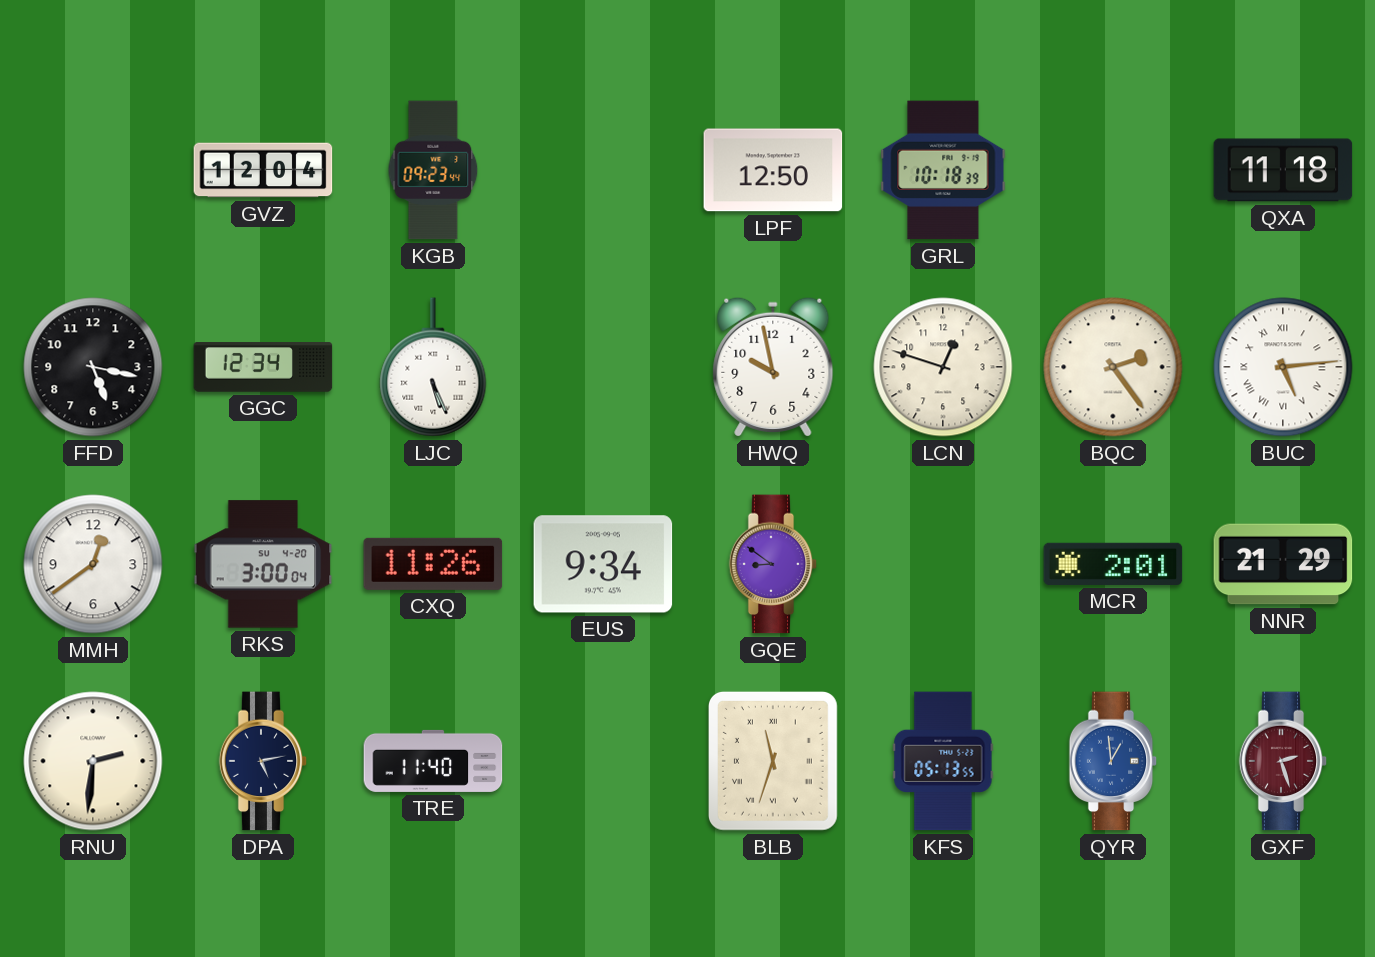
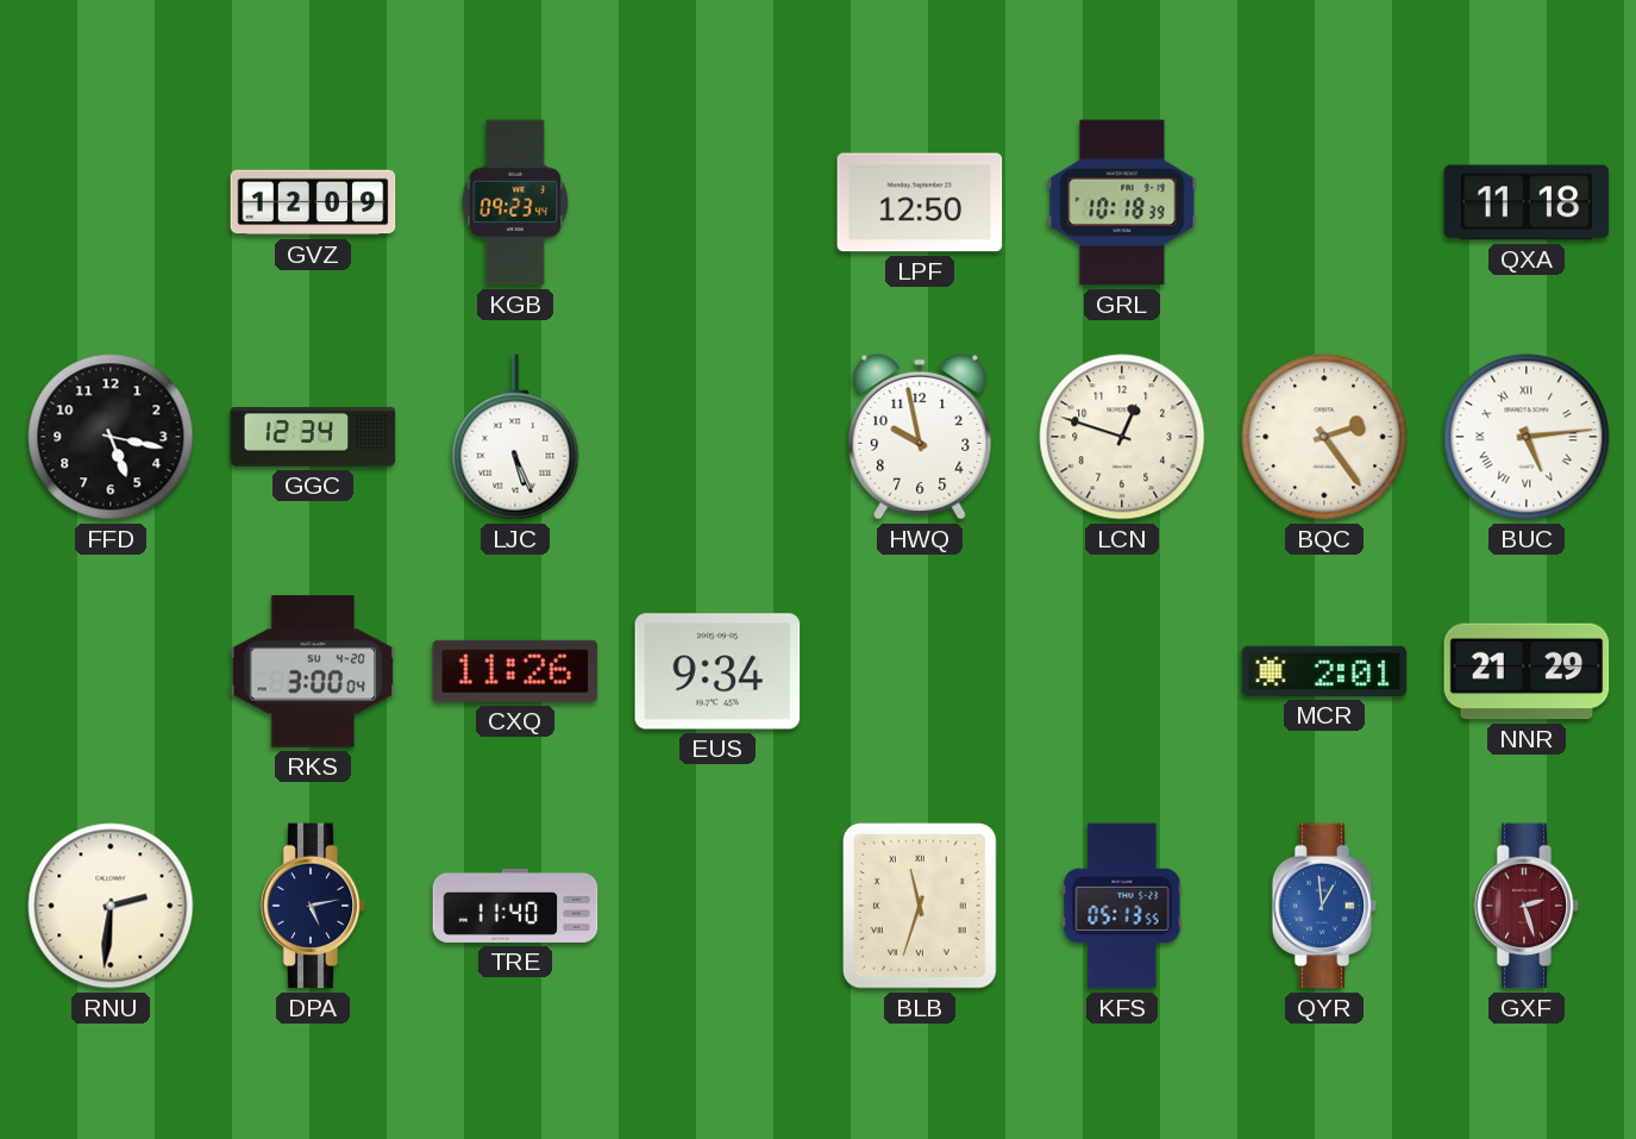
GVZ: 12:04 -> 12:09 (313, 202)
MMH: 12:39 -> none (93, 564)
GQE: 8:51 -> none (773, 564)
